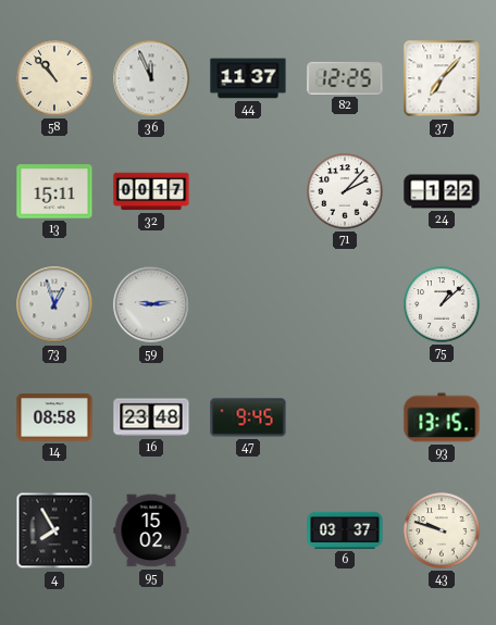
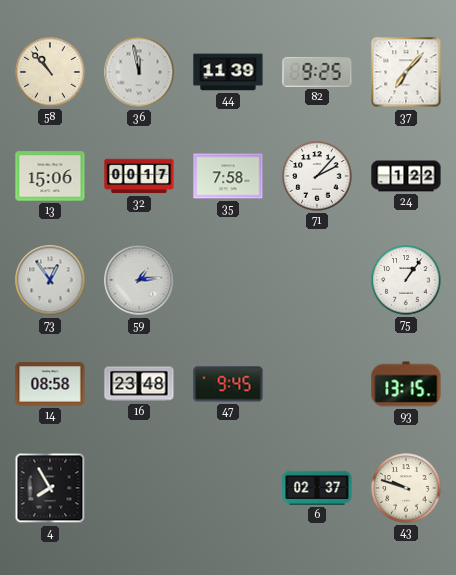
36: 11:56 -> 11:58 (139, 72)
44: 11:37 -> 11:39 (228, 72)
82: 12:25 -> 9:25 (317, 72)
13: 15:11 -> 15:06 (50, 176)
35: none -> 7:58 (228, 176)
73: 12:57 -> 12:54 (50, 280)
59: 9:14 -> 1:14 (139, 280)
75: 1:08 -> 1:06 (406, 280)
95: 15:02 -> none (151, 530)
6: 03:37 -> 02:37 (317, 488)
